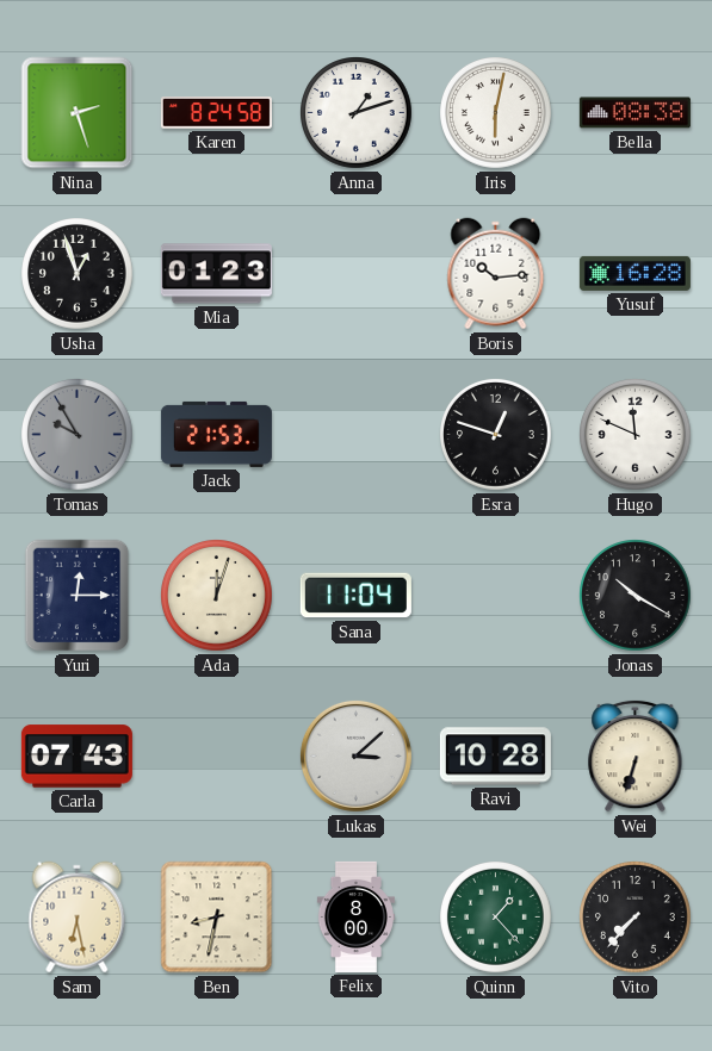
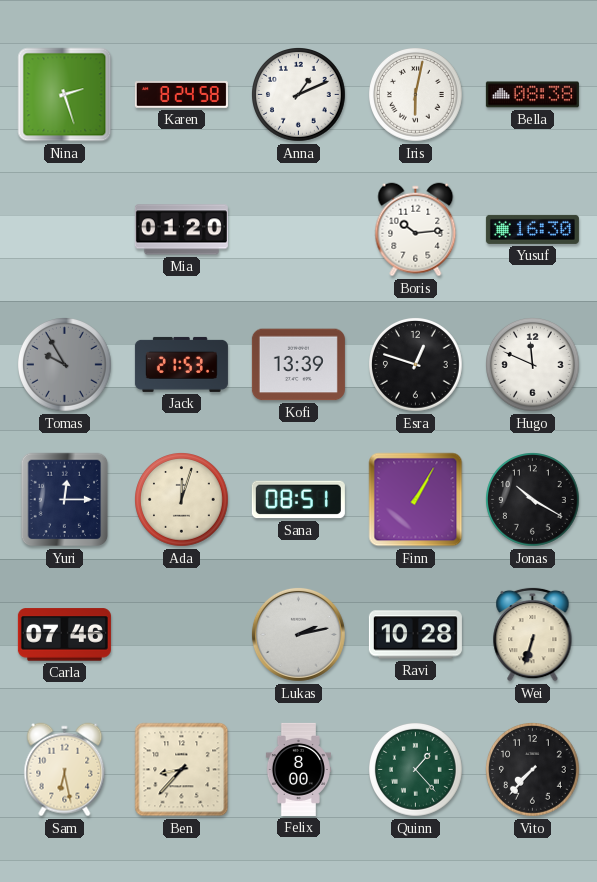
Anna: 1:12 -> 1:11 (299, 95)
Usha: 12:57 -> none (78, 274)
Mia: 01:23 -> 01:20 (181, 230)
Yusuf: 16:28 -> 16:30 (532, 229)
Kofi: none -> 13:39 (298, 365)
Sana: 11:04 -> 08:51 (298, 500)
Finn: none -> 1:05 (416, 500)
Carla: 07:43 -> 07:46 (64, 635)
Lukas: 3:08 -> 2:13 (298, 634)
Ben: 8:32 -> 8:37 (182, 770)
